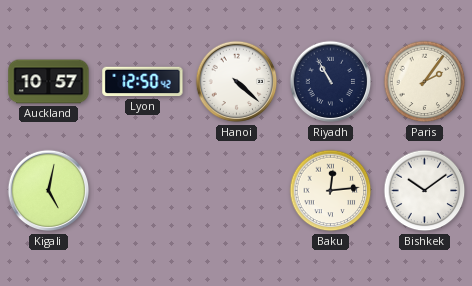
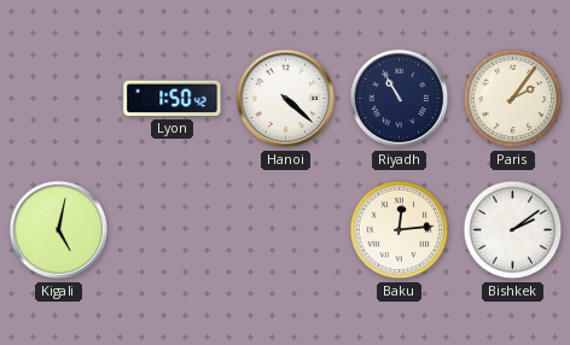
Auckland: 10:57 -> none (49, 82)
Lyon: 12:50 -> 1:50 (173, 99)
Bishkek: 10:09 -> 2:09 (513, 230)
